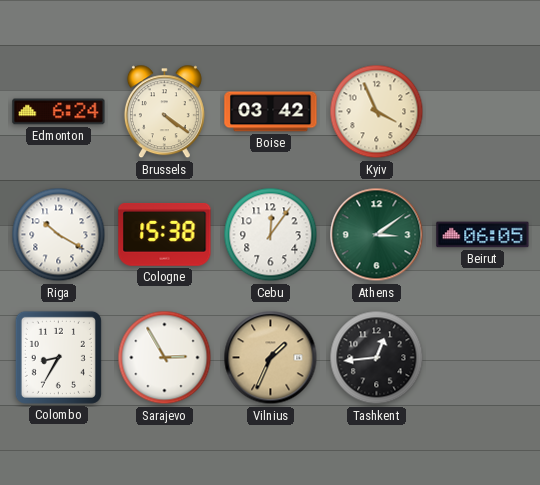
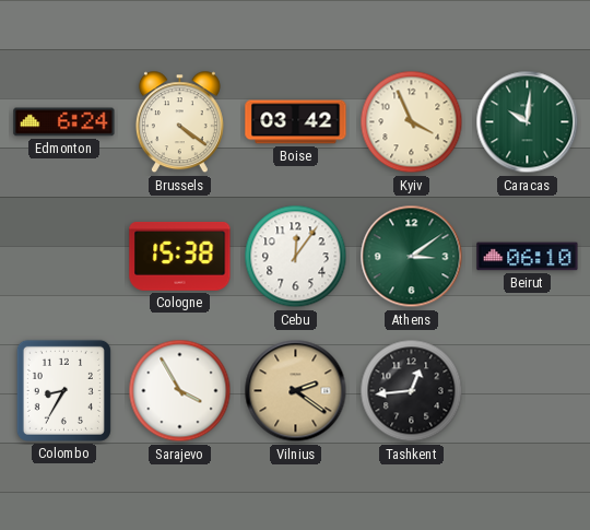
Caracas: none -> 10:01 (528, 122)
Riga: 10:20 -> none (59, 235)
Beirut: 06:05 -> 06:10 (528, 257)
Sarajevo: 2:55 -> 3:55 (180, 391)
Vilnius: 1:34 -> 2:21 (296, 391)
